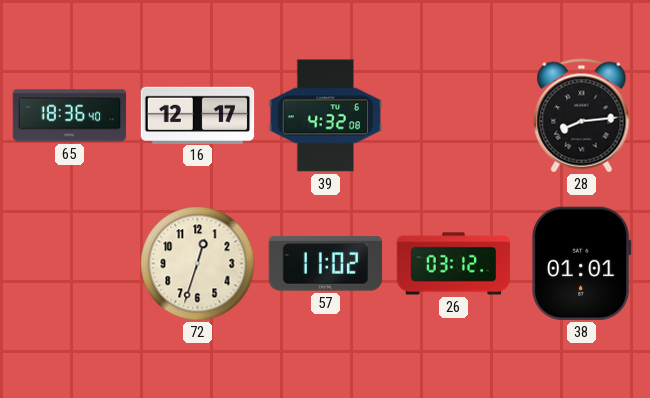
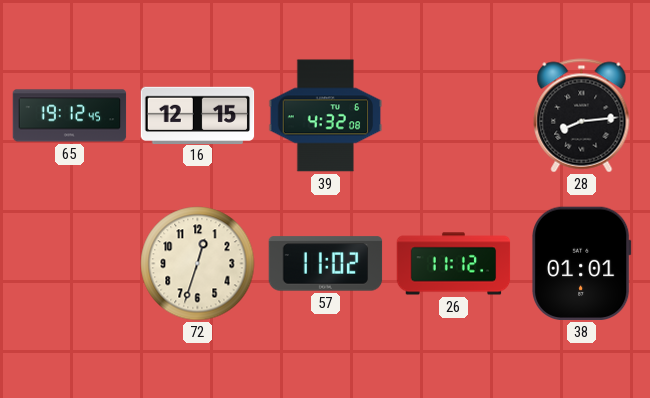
65: 18:36 -> 19:12 (70, 116)
16: 12:17 -> 12:15 (198, 115)
26: 03:12 -> 11:12 (454, 264)
